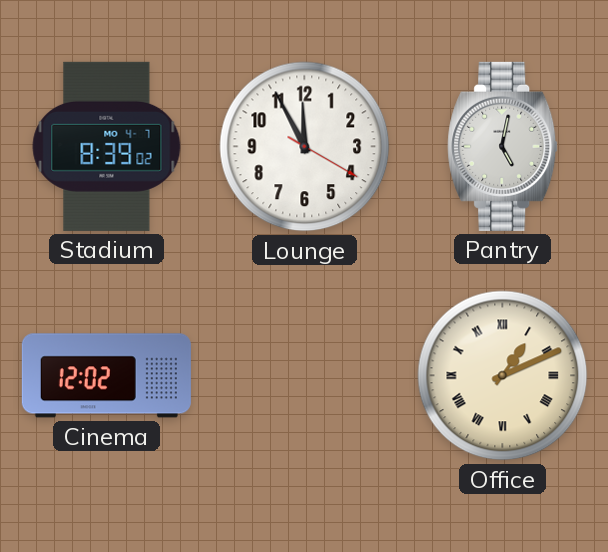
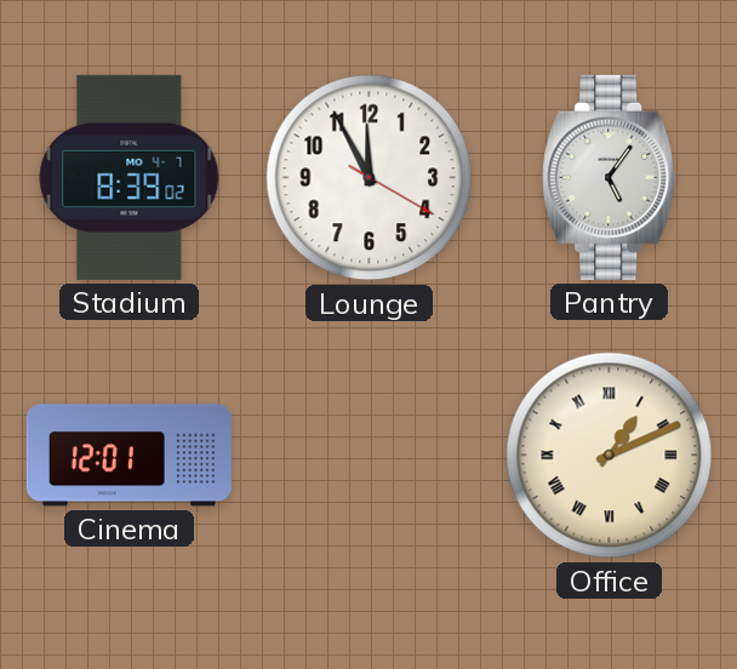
Pantry: 5:02 -> 5:06 (610, 177)
Cinema: 12:02 -> 12:01 (128, 456)
